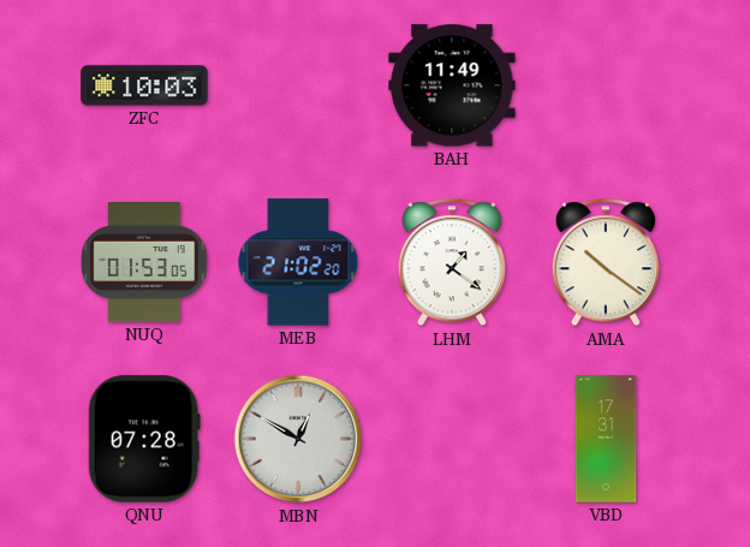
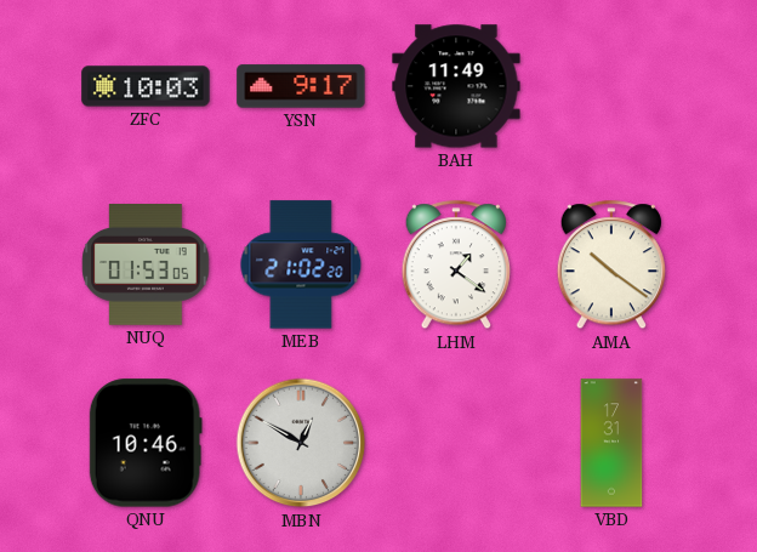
YSN: none -> 9:17 (301, 86)
QNU: 07:28 -> 10:46 (146, 443)
